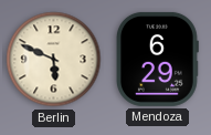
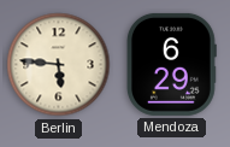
Berlin: 5:49 -> 5:46 (59, 65)
